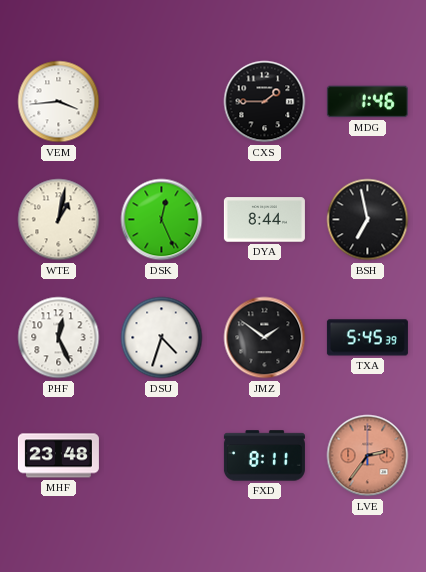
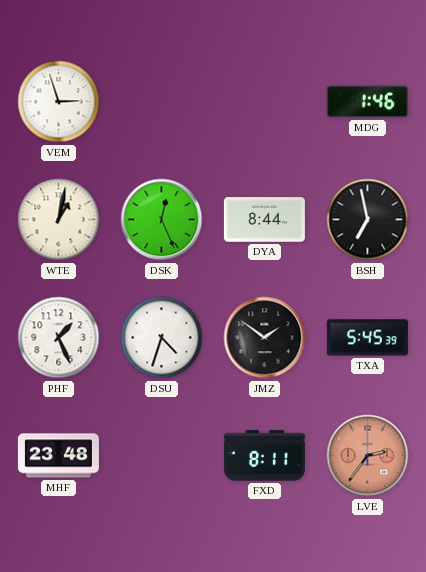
VEM: 3:44 -> 2:57 (59, 102)
CXS: 1:45 -> none (265, 102)
PHF: 12:26 -> 1:26 (59, 338)
